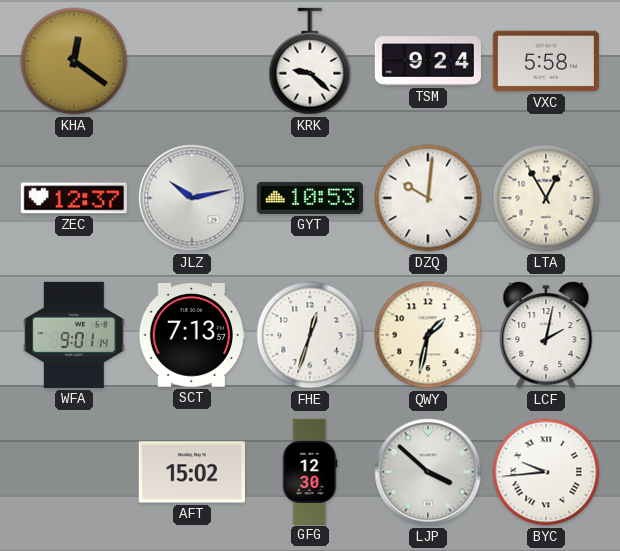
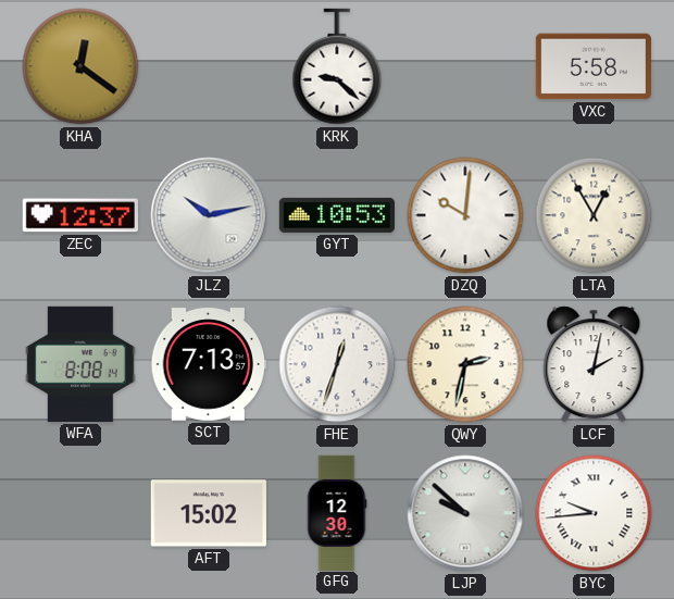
TSM: 9:24 -> none (428, 61)
WFA: 9:01 -> 8:08 (80, 364)
QWY: 1:32 -> 2:32 (465, 364)
LJP: 3:52 -> 9:52 (465, 513)
